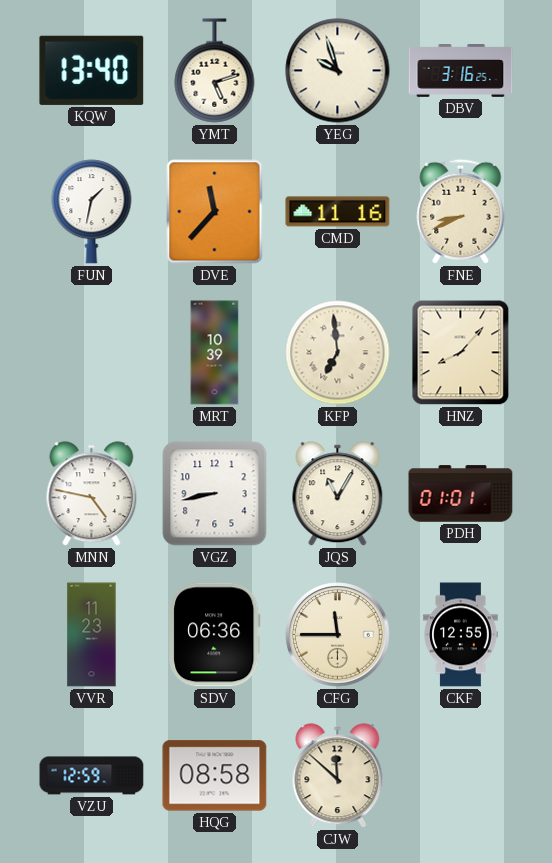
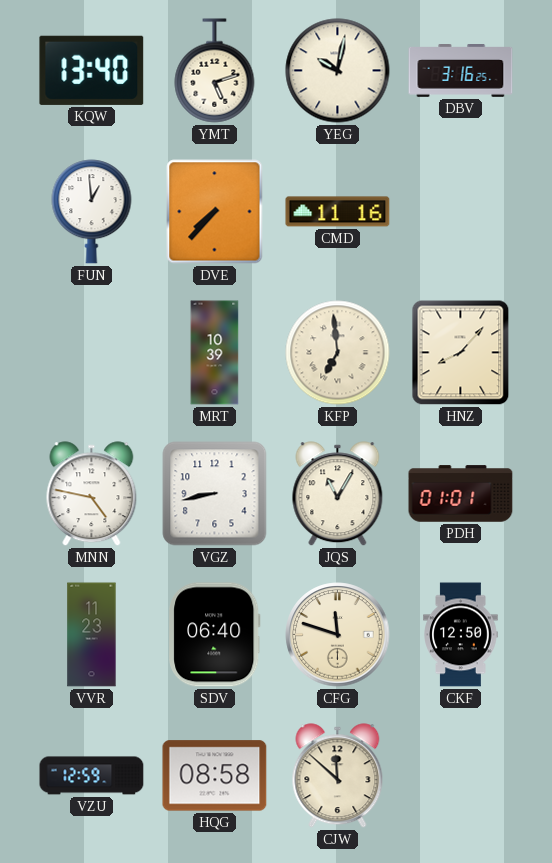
YEG: 9:57 -> 10:02 (338, 71)
FUN: 1:32 -> 12:59 (92, 212)
DVE: 11:37 -> 7:37 (215, 212)
FNE: 8:41 -> none (461, 211)
SDV: 06:36 -> 06:40 (215, 635)
CFG: 11:45 -> 11:48 (338, 635)
CKF: 12:55 -> 12:50 (461, 635)
